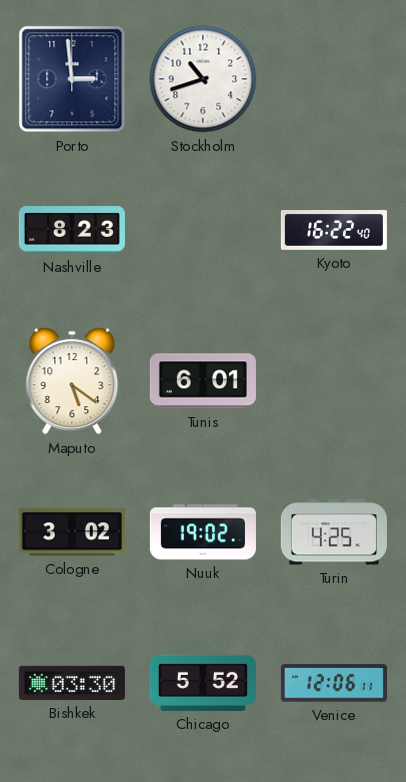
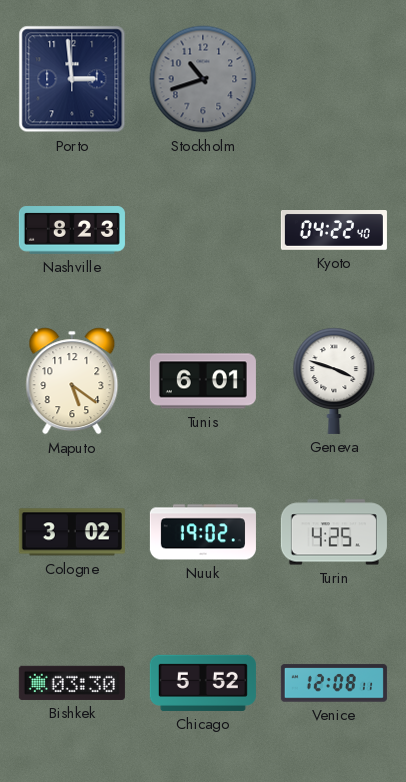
Stockholm dial: white -> grey (203, 79)
Kyoto: 16:22 -> 04:22 (334, 231)
Geneva: none -> 3:48 (334, 381)
Venice: 12:06 -> 12:08 (334, 683)
